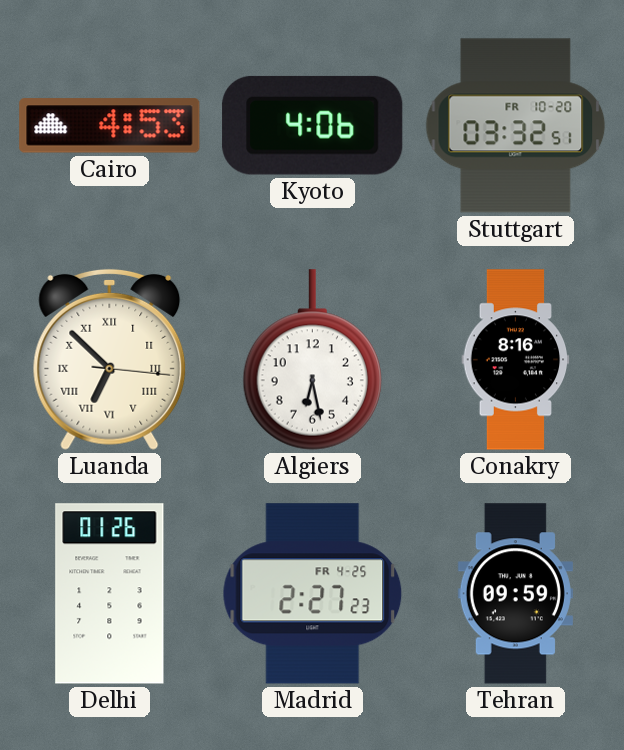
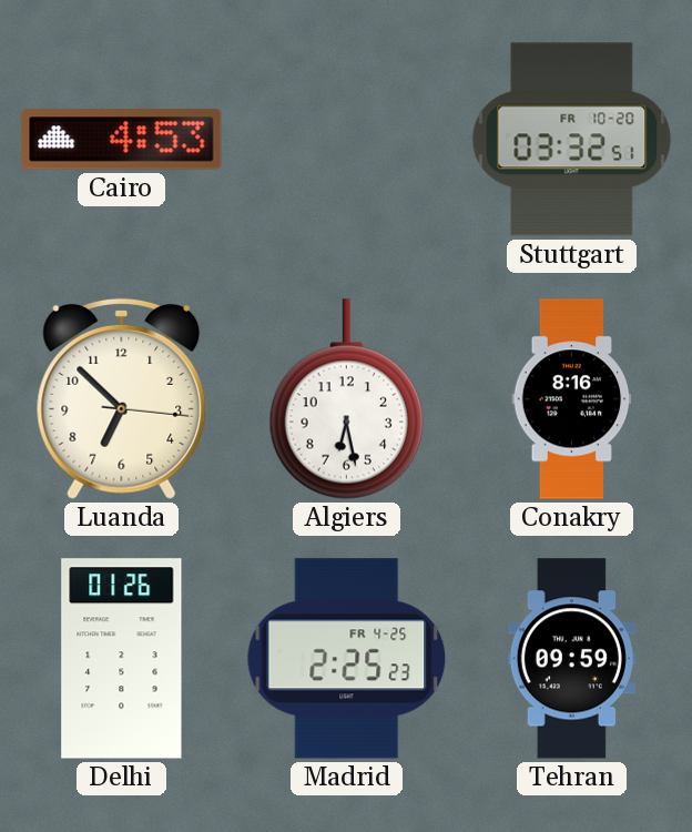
Kyoto: 4:06 -> none (313, 125)
Luanda numerals: Roman -> Arabic (122, 398)
Madrid: 2:27 -> 2:25 (347, 659)
